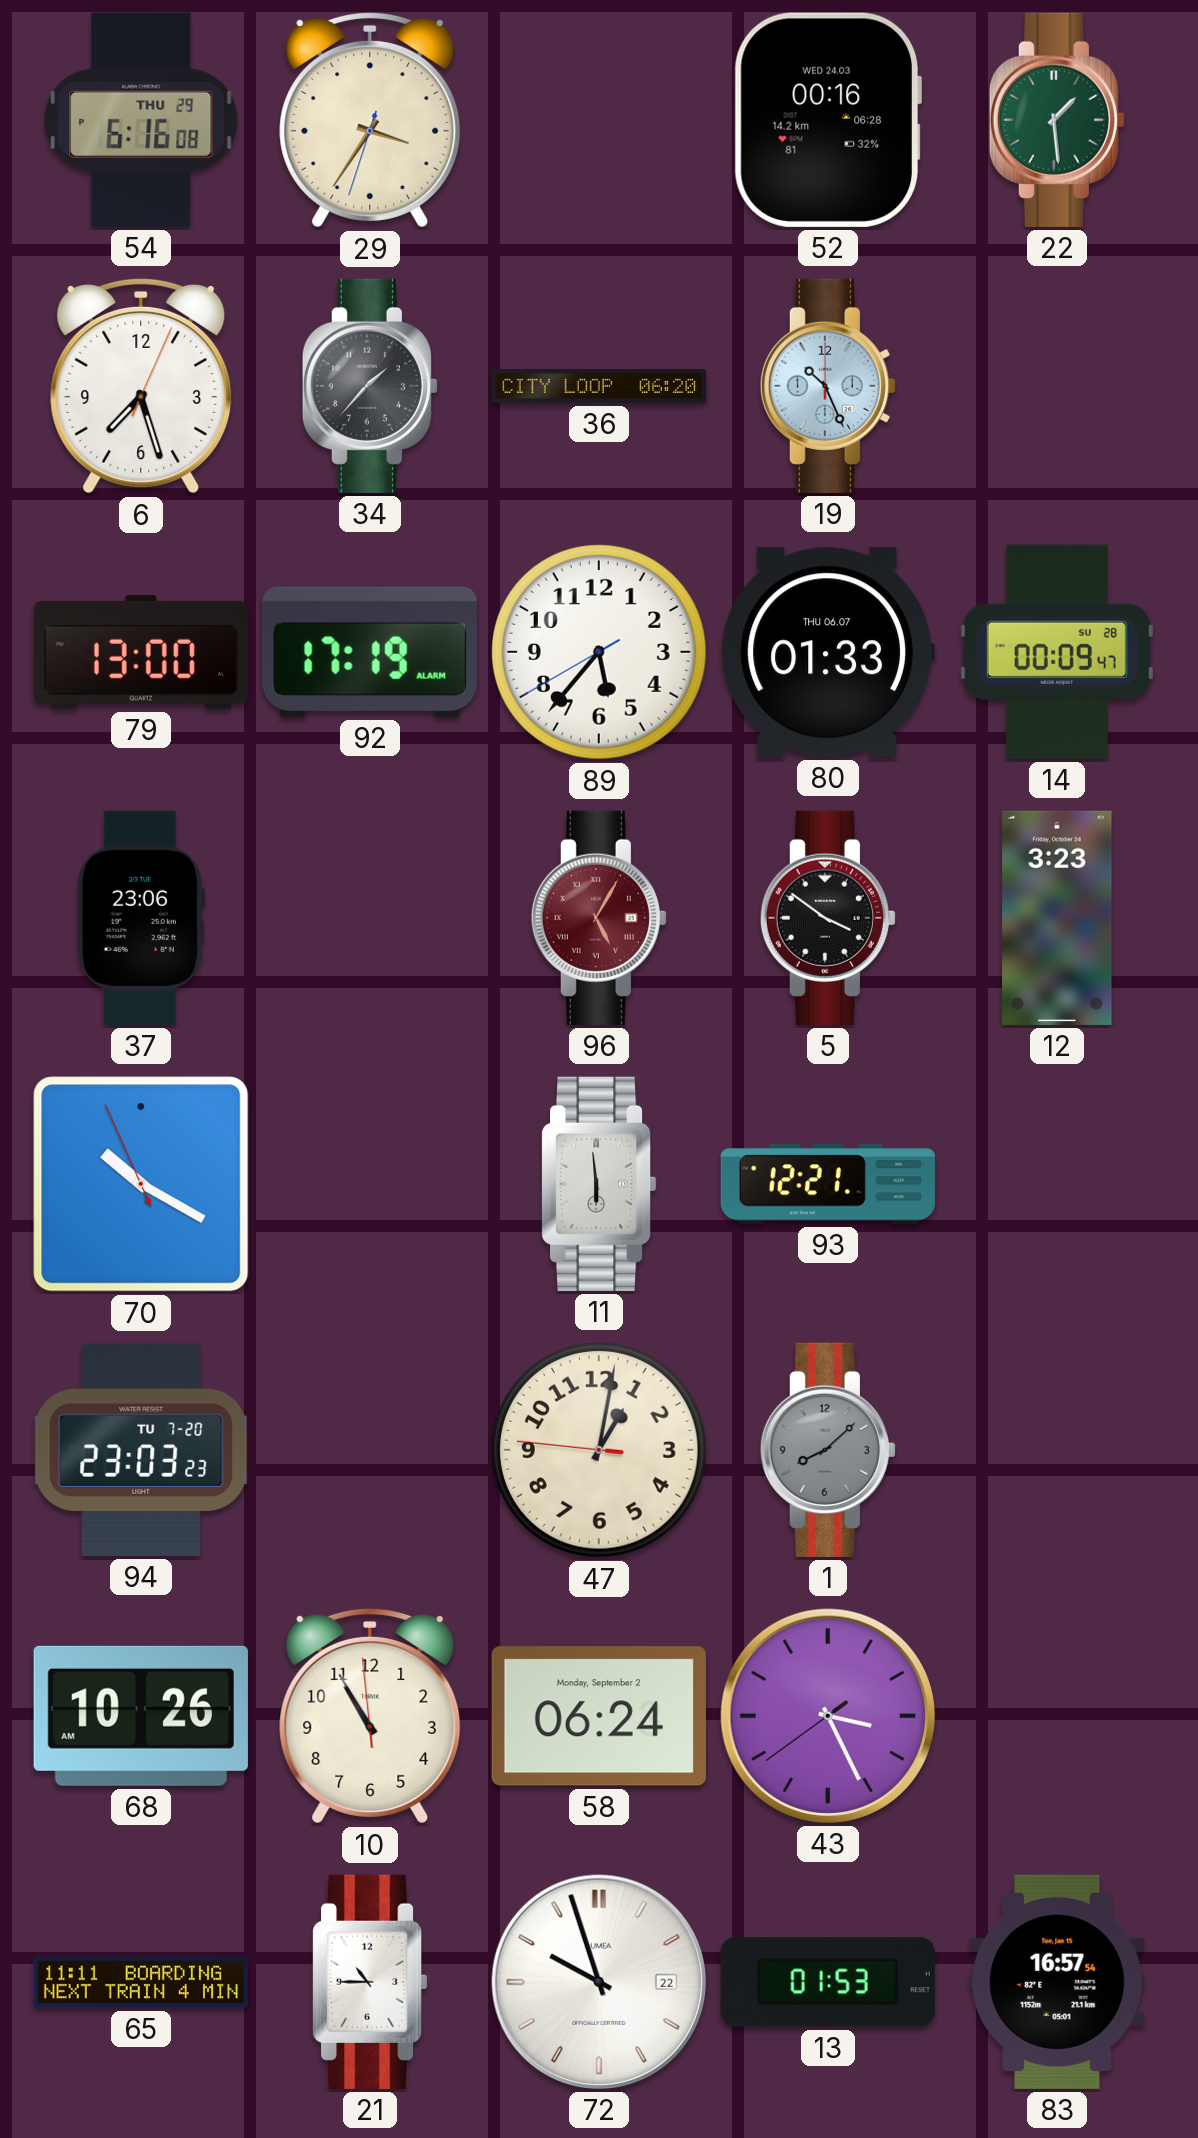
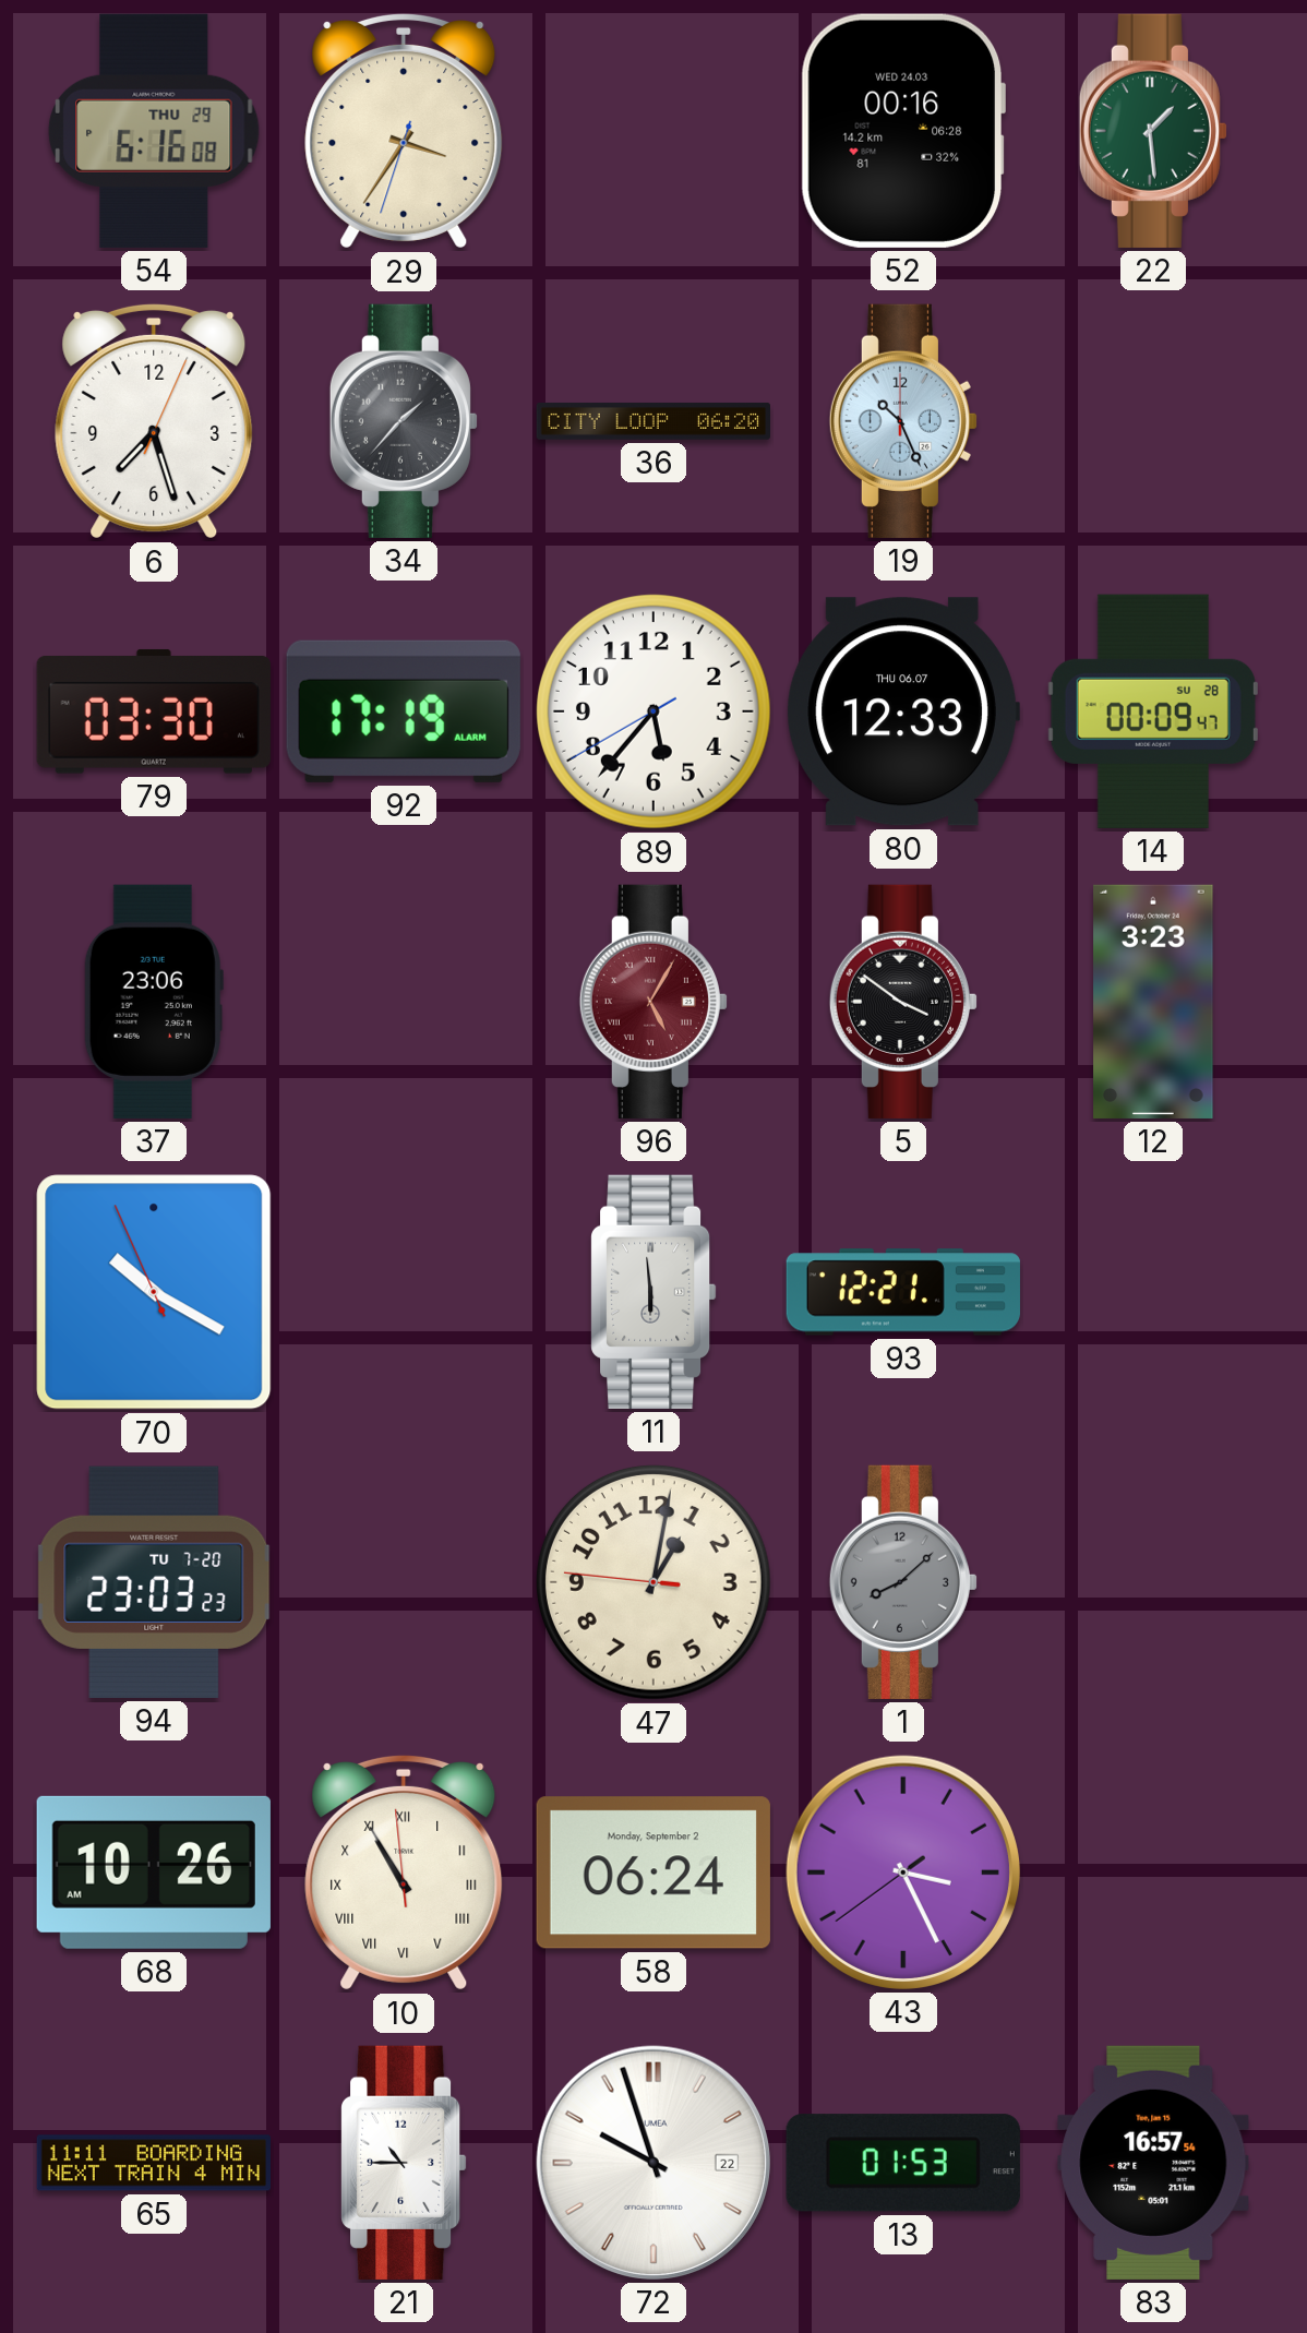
79: 13:00 -> 03:30 (154, 711)
80: 01:33 -> 12:33 (903, 711)
10 numerals: Arabic -> Roman (404, 1873)
